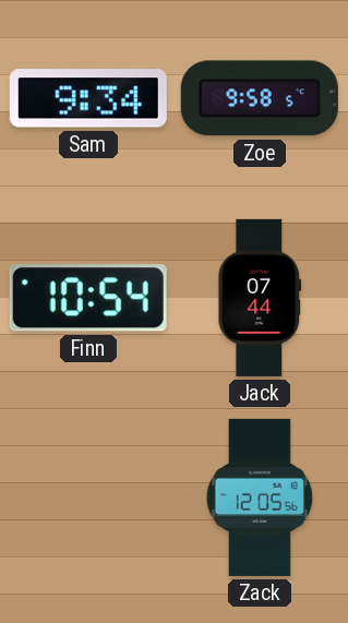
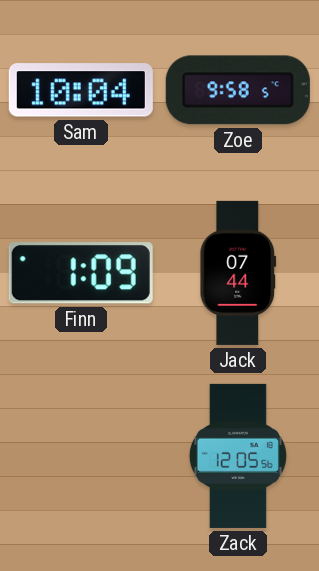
Sam: 9:34 -> 10:04 (81, 90)
Finn: 10:54 -> 1:09 (81, 273)
